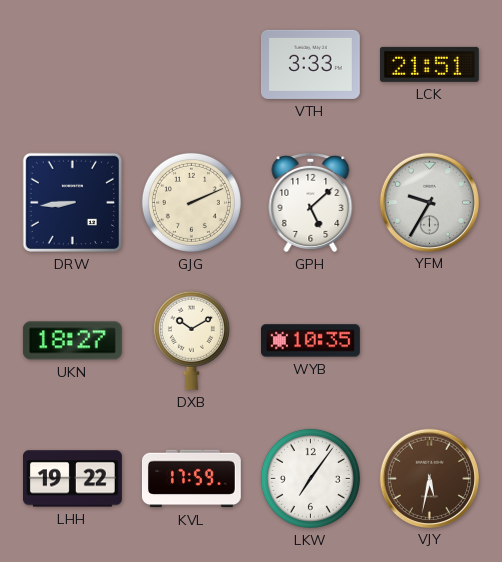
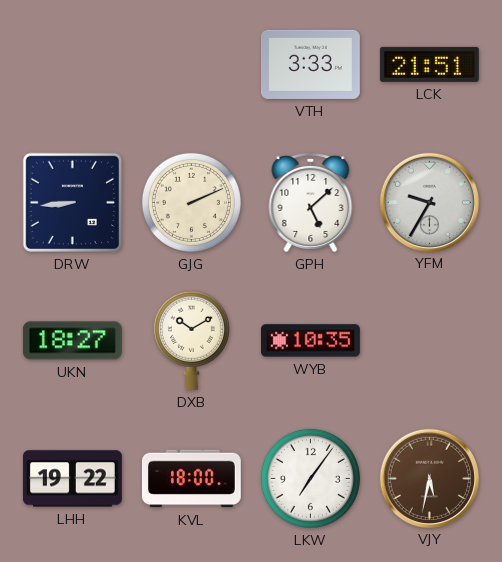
KVL: 17:59 -> 18:00 (191, 479)
